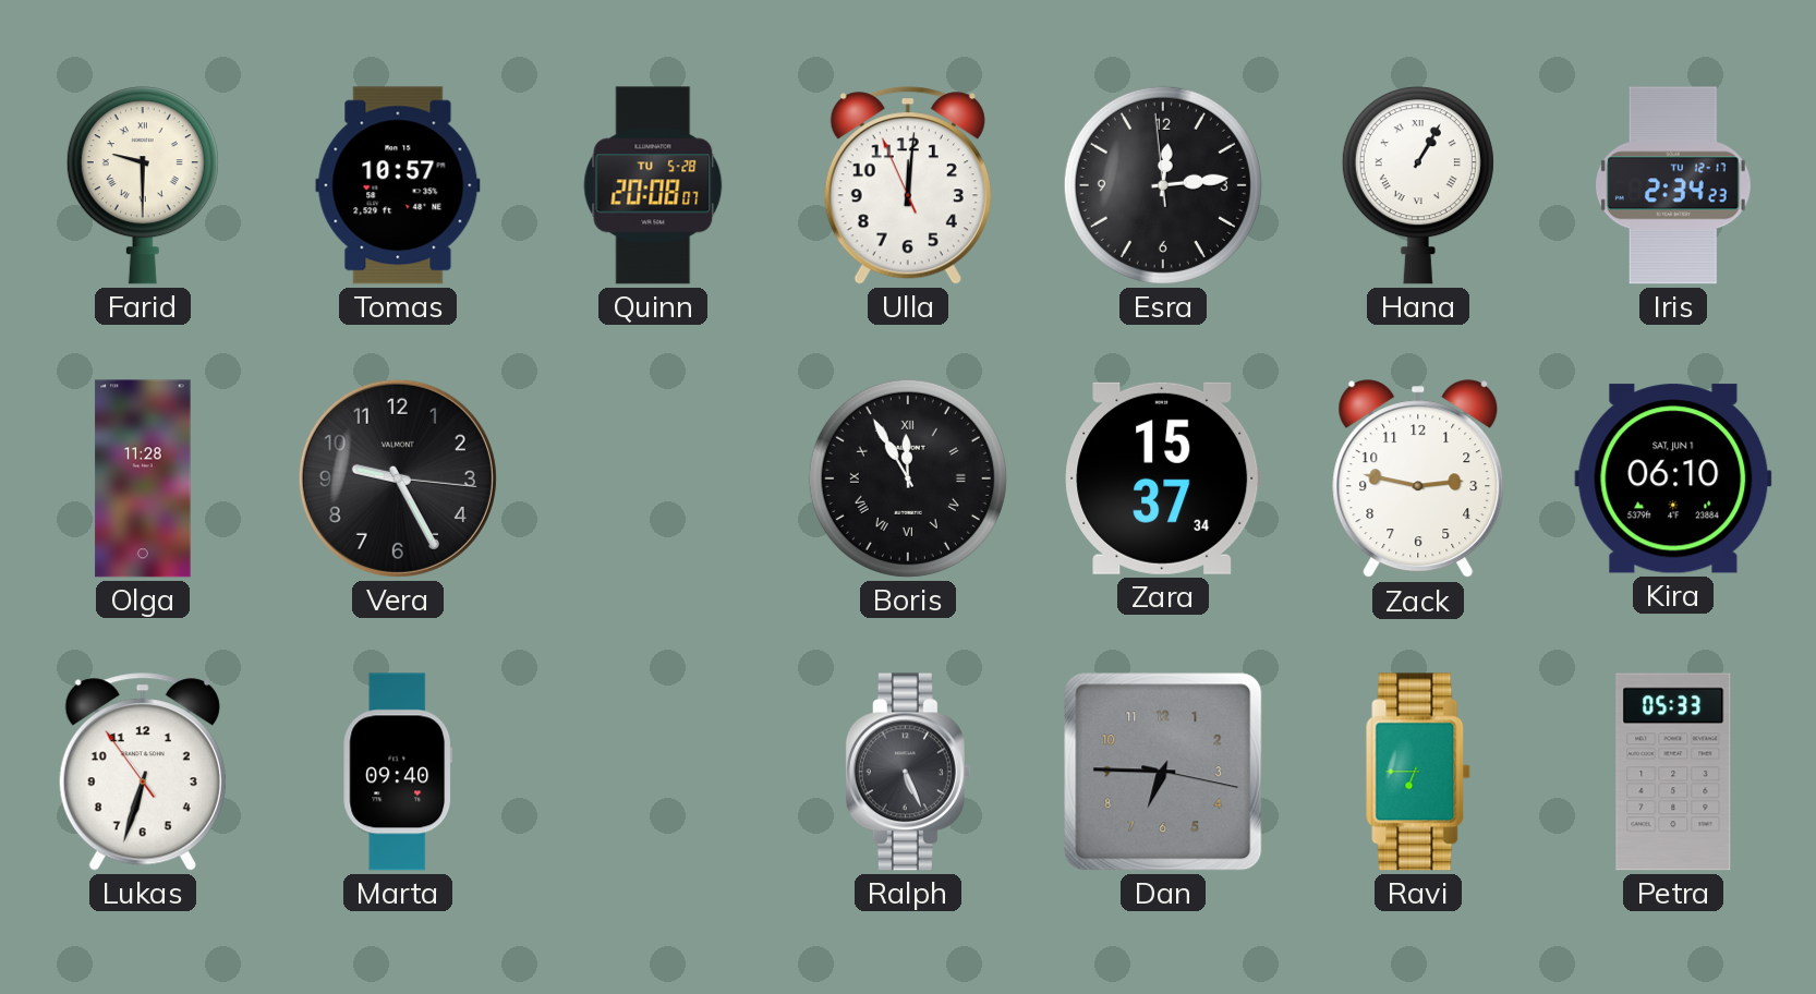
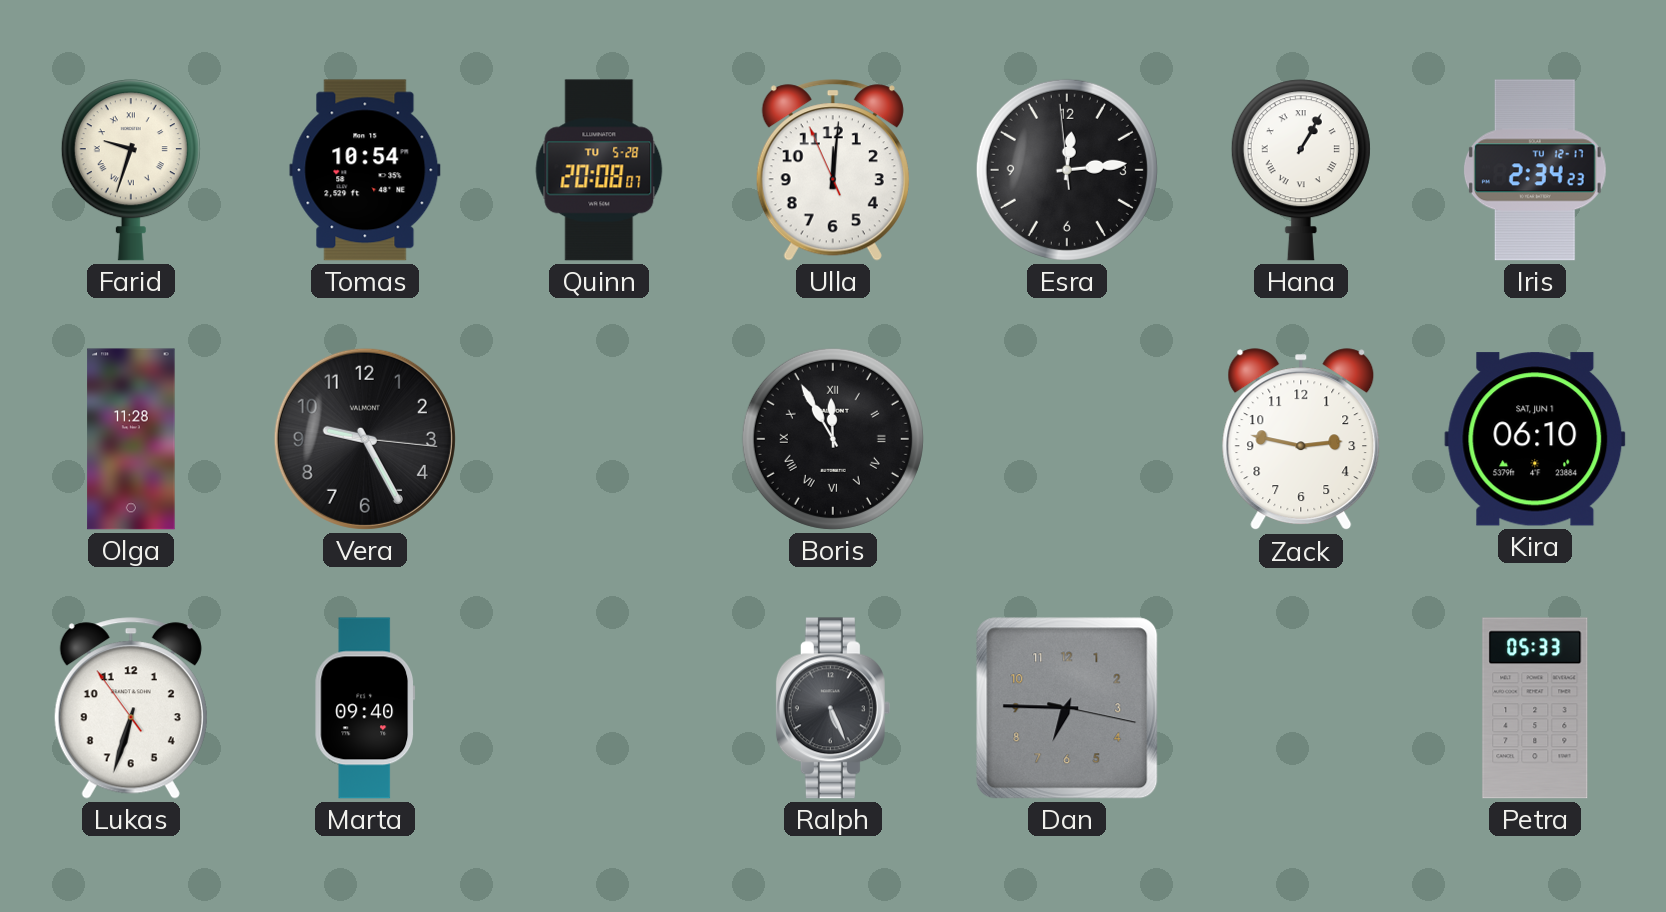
Farid: 9:30 -> 9:33 (131, 170)
Tomas: 10:57 -> 10:54 (365, 170)
Zara: 15:37 -> none (1163, 478)
Ravi: 6:45 -> none (1418, 772)
